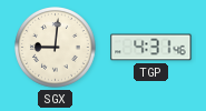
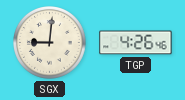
TGP: 4:31 -> 4:26 (136, 43)
